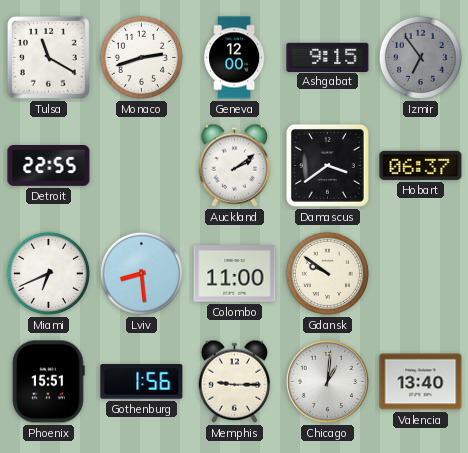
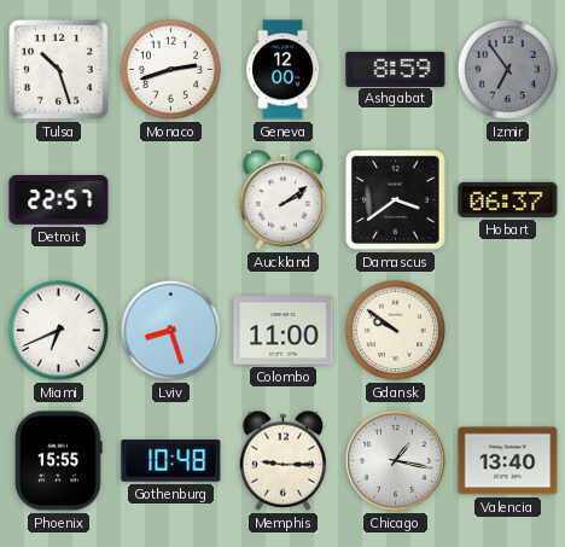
Tulsa: 11:20 -> 10:27 (58, 69)
Ashgabat: 9:15 -> 8:59 (396, 69)
Detroit: 22:55 -> 22:57 (59, 200)
Lviv: 8:29 -> 8:27 (170, 330)
Phoenix: 15:51 -> 15:55 (59, 461)
Gothenburg: 1:56 -> 10:48 (171, 461)
Chicago: 1:01 -> 1:17 (395, 460)
